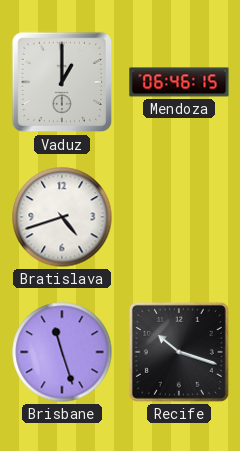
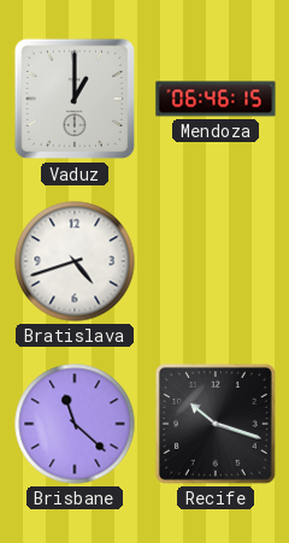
Brisbane: 11:27 -> 11:22 (75, 424)
